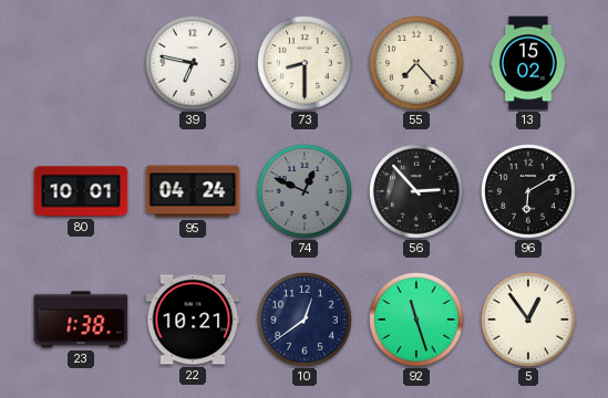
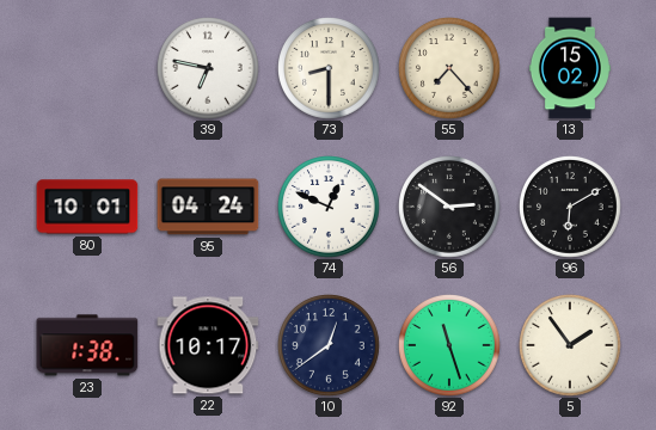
74 dial: grey -> white (330, 208)
56: 2:53 -> 2:51 (450, 208)
22: 10:21 -> 10:17 (208, 345)
5: 12:54 -> 1:54 (571, 346)
